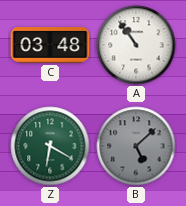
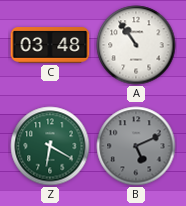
B: 5:08 -> 5:11 (136, 146)
